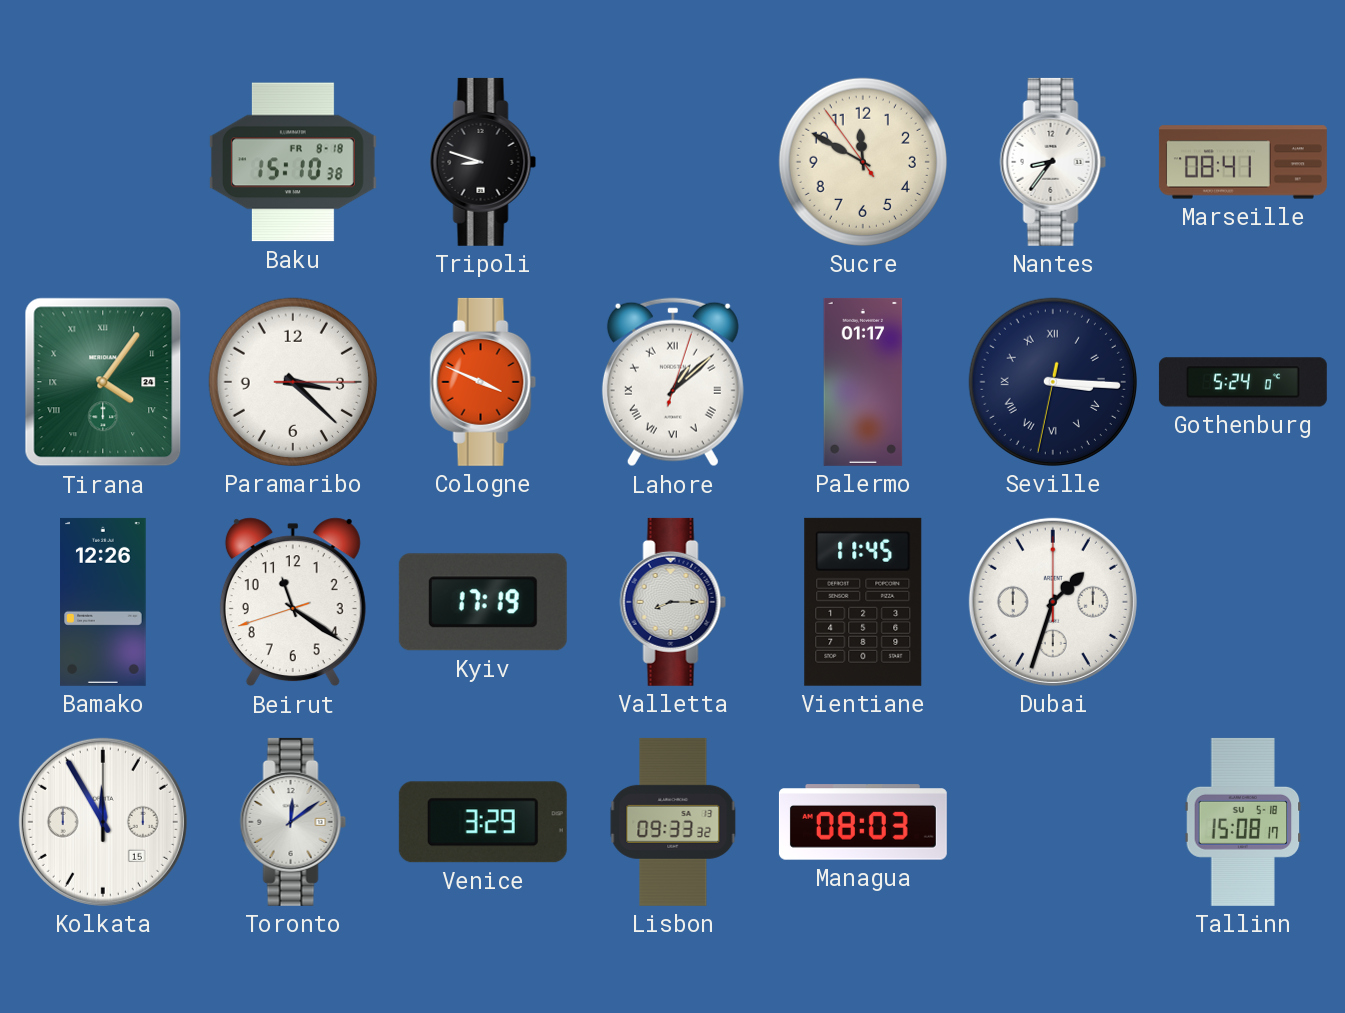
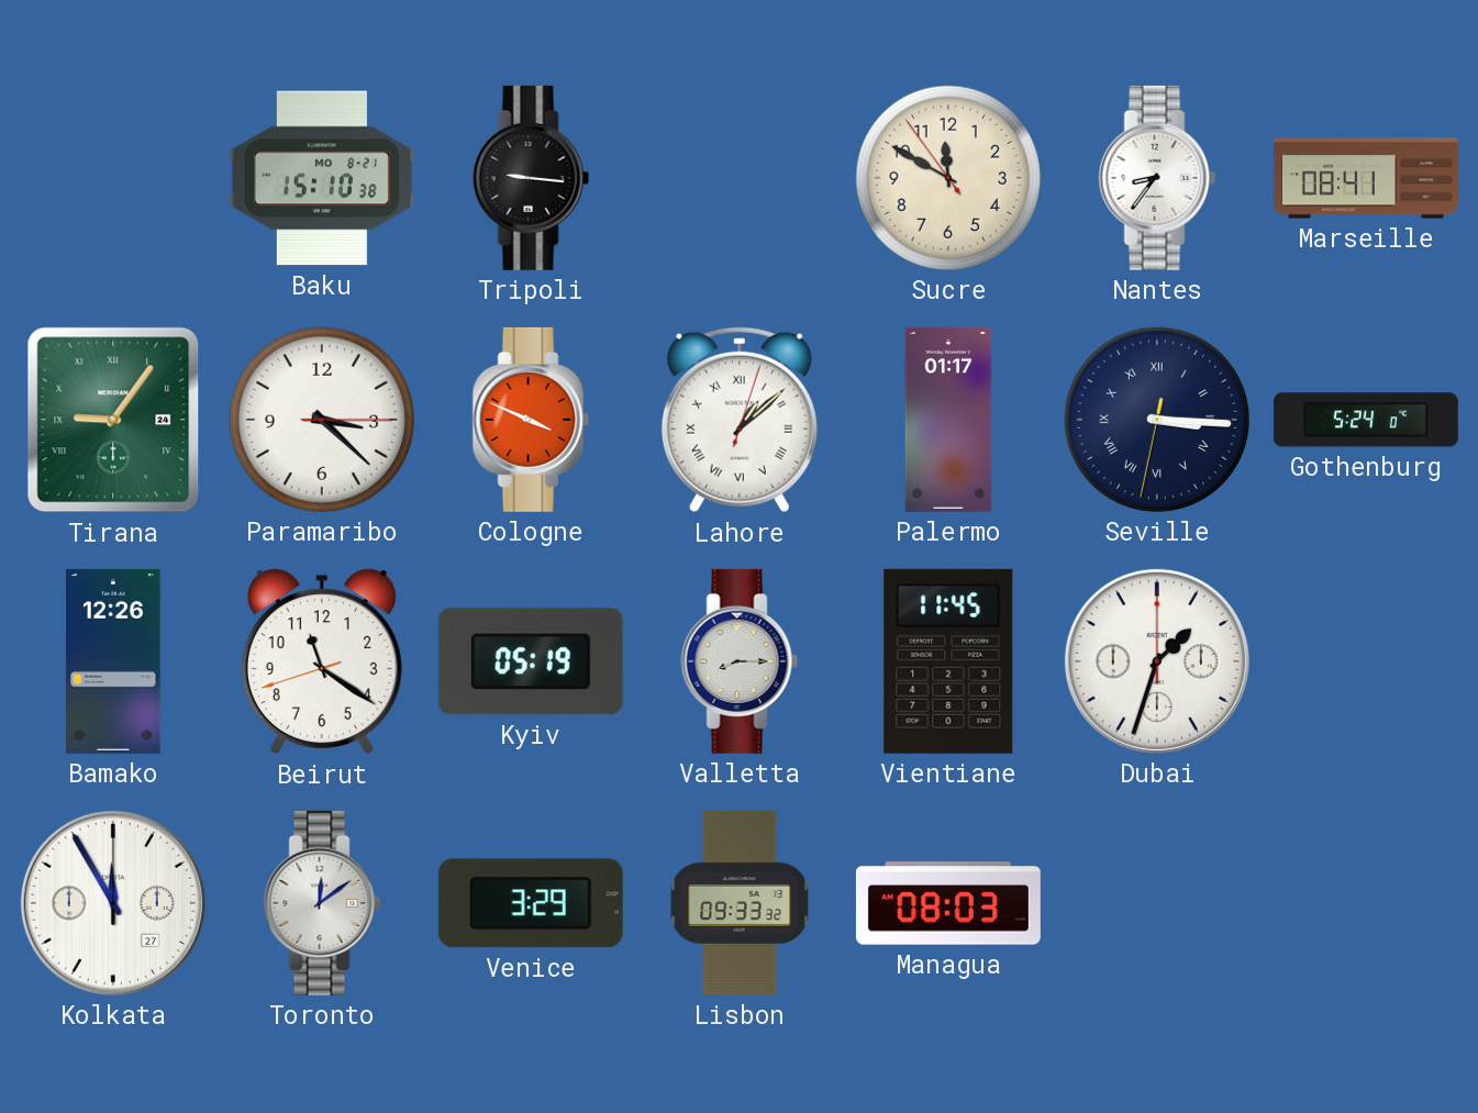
Baku date: FR 8-18 -> MO 8-21 (322, 178)
Tripoli: 8:48 -> 9:16 (531, 178)
Tirana: 4:06 -> 9:06 (113, 420)
Kyiv: 17:19 -> 05:19 (531, 661)
Kolkata date: 15 -> 27 (113, 903)
Tallinn: 15:08 -> none (1243, 822)
